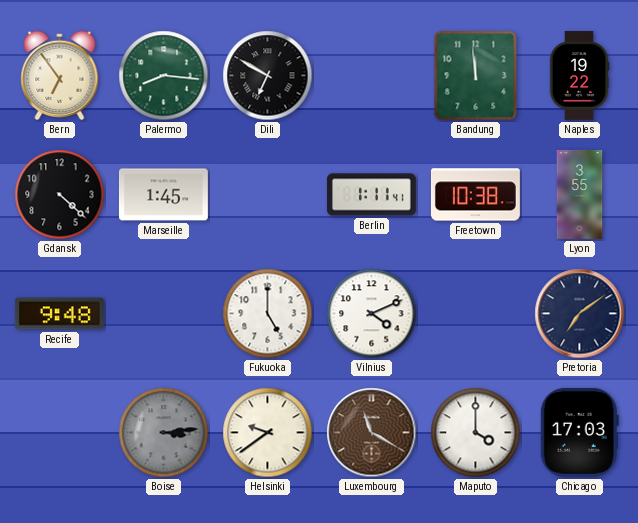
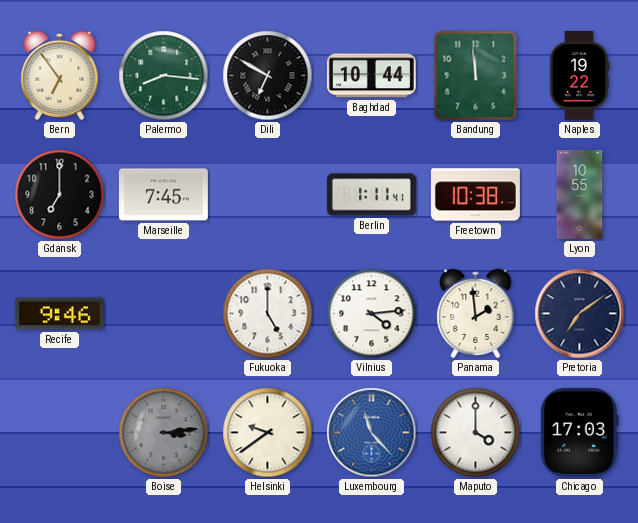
Baghdad: none -> 10:44 (371, 76)
Gdansk: 4:22 -> 7:00 (60, 195)
Marseille: 1:45 -> 7:45 (163, 195)
Lyon: 3:55 -> 10:55 (580, 194)
Recife: 9:48 -> 9:46 (59, 314)
Vilnius: 4:11 -> 4:14 (372, 314)
Panama: none -> 1:59 (476, 314)
Luxembourg: 11:20 -> 11:23 (372, 433)
Luxembourg dial: brown -> blue (372, 433)
